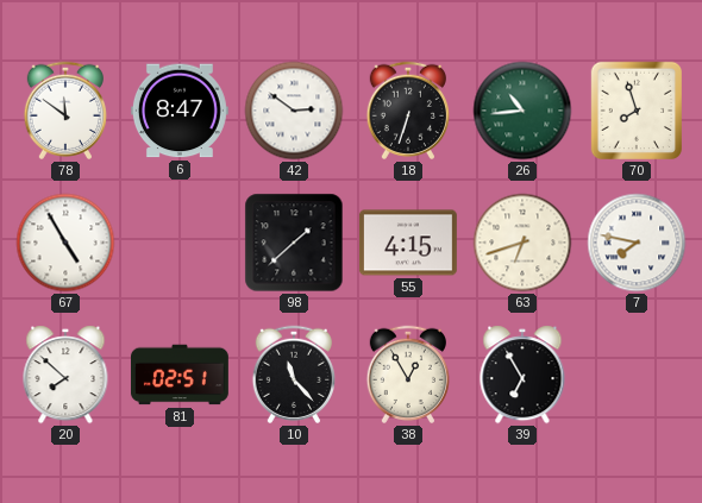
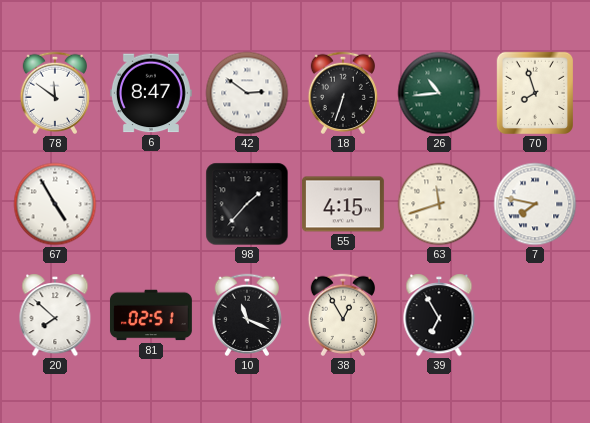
98: 1:38 -> 1:37 (247, 204)
63: 6:42 -> 11:42 (439, 204)
10: 11:23 -> 11:19 (246, 315)
